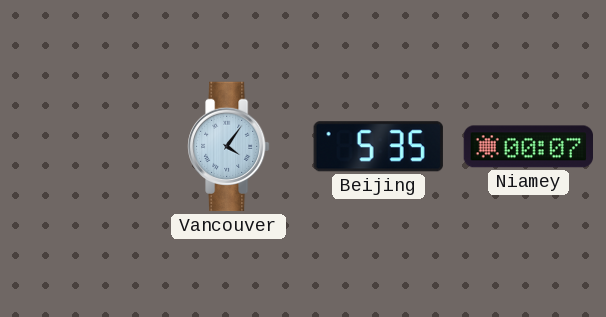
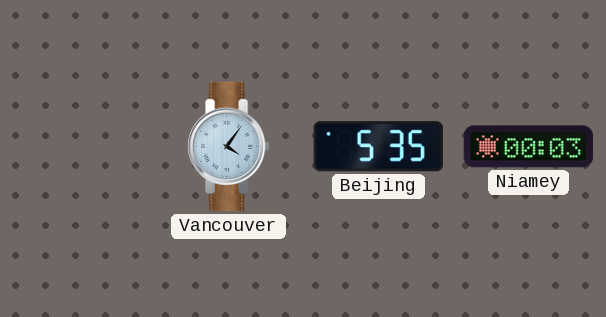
Niamey: 00:07 -> 00:03 (528, 147)
